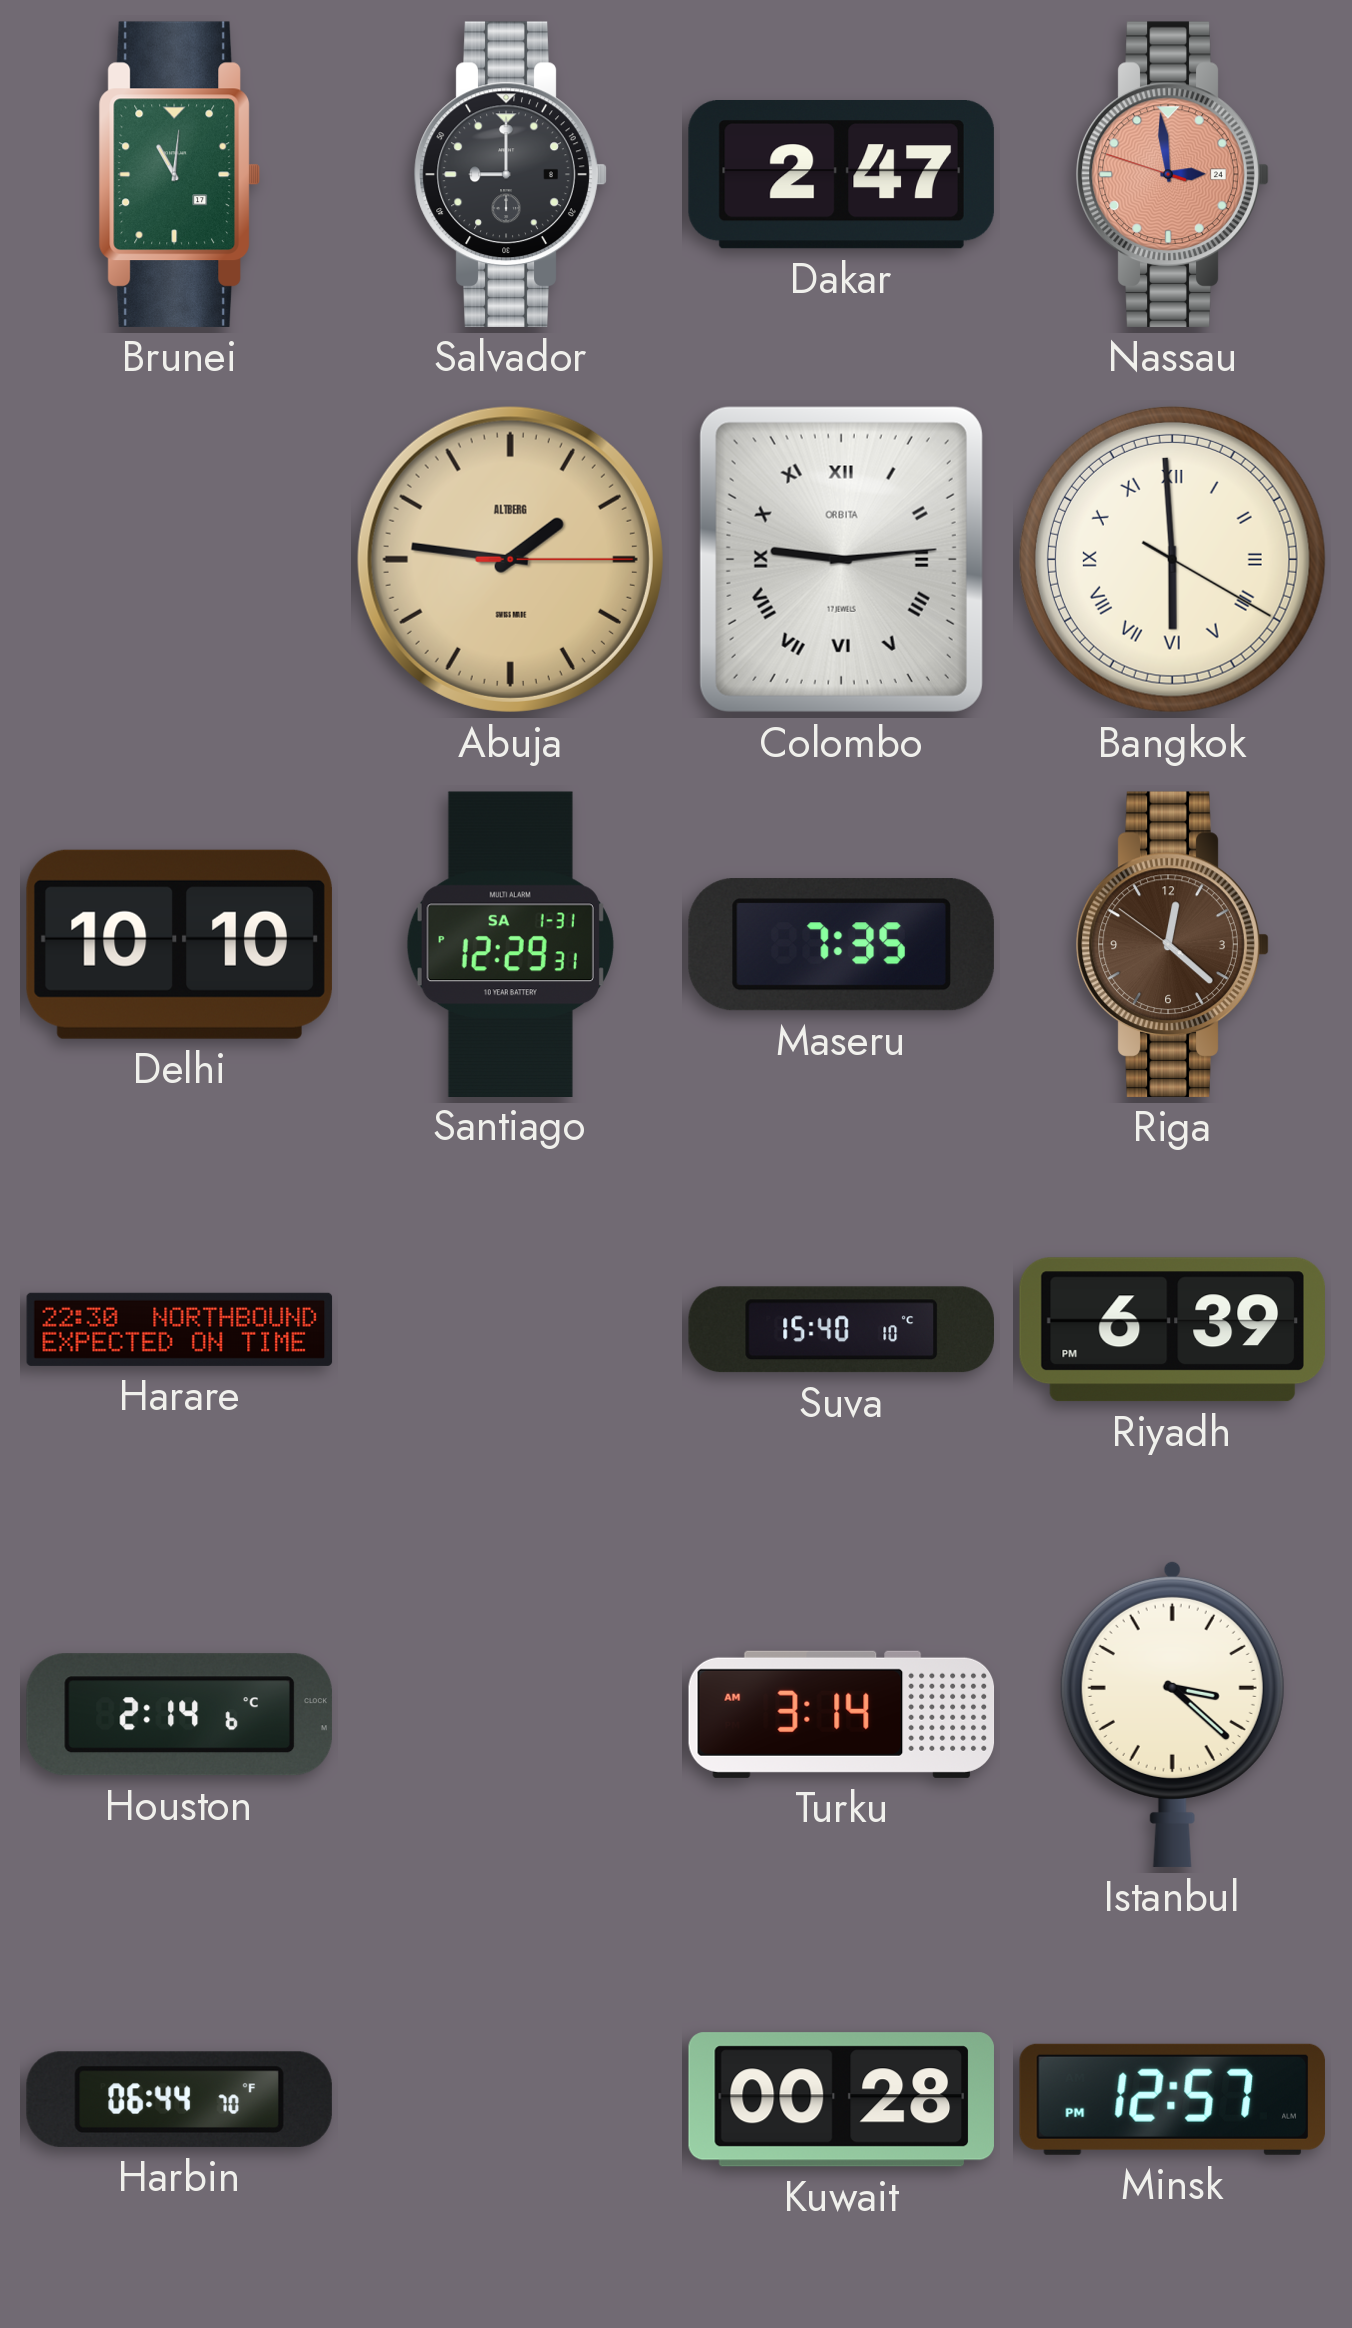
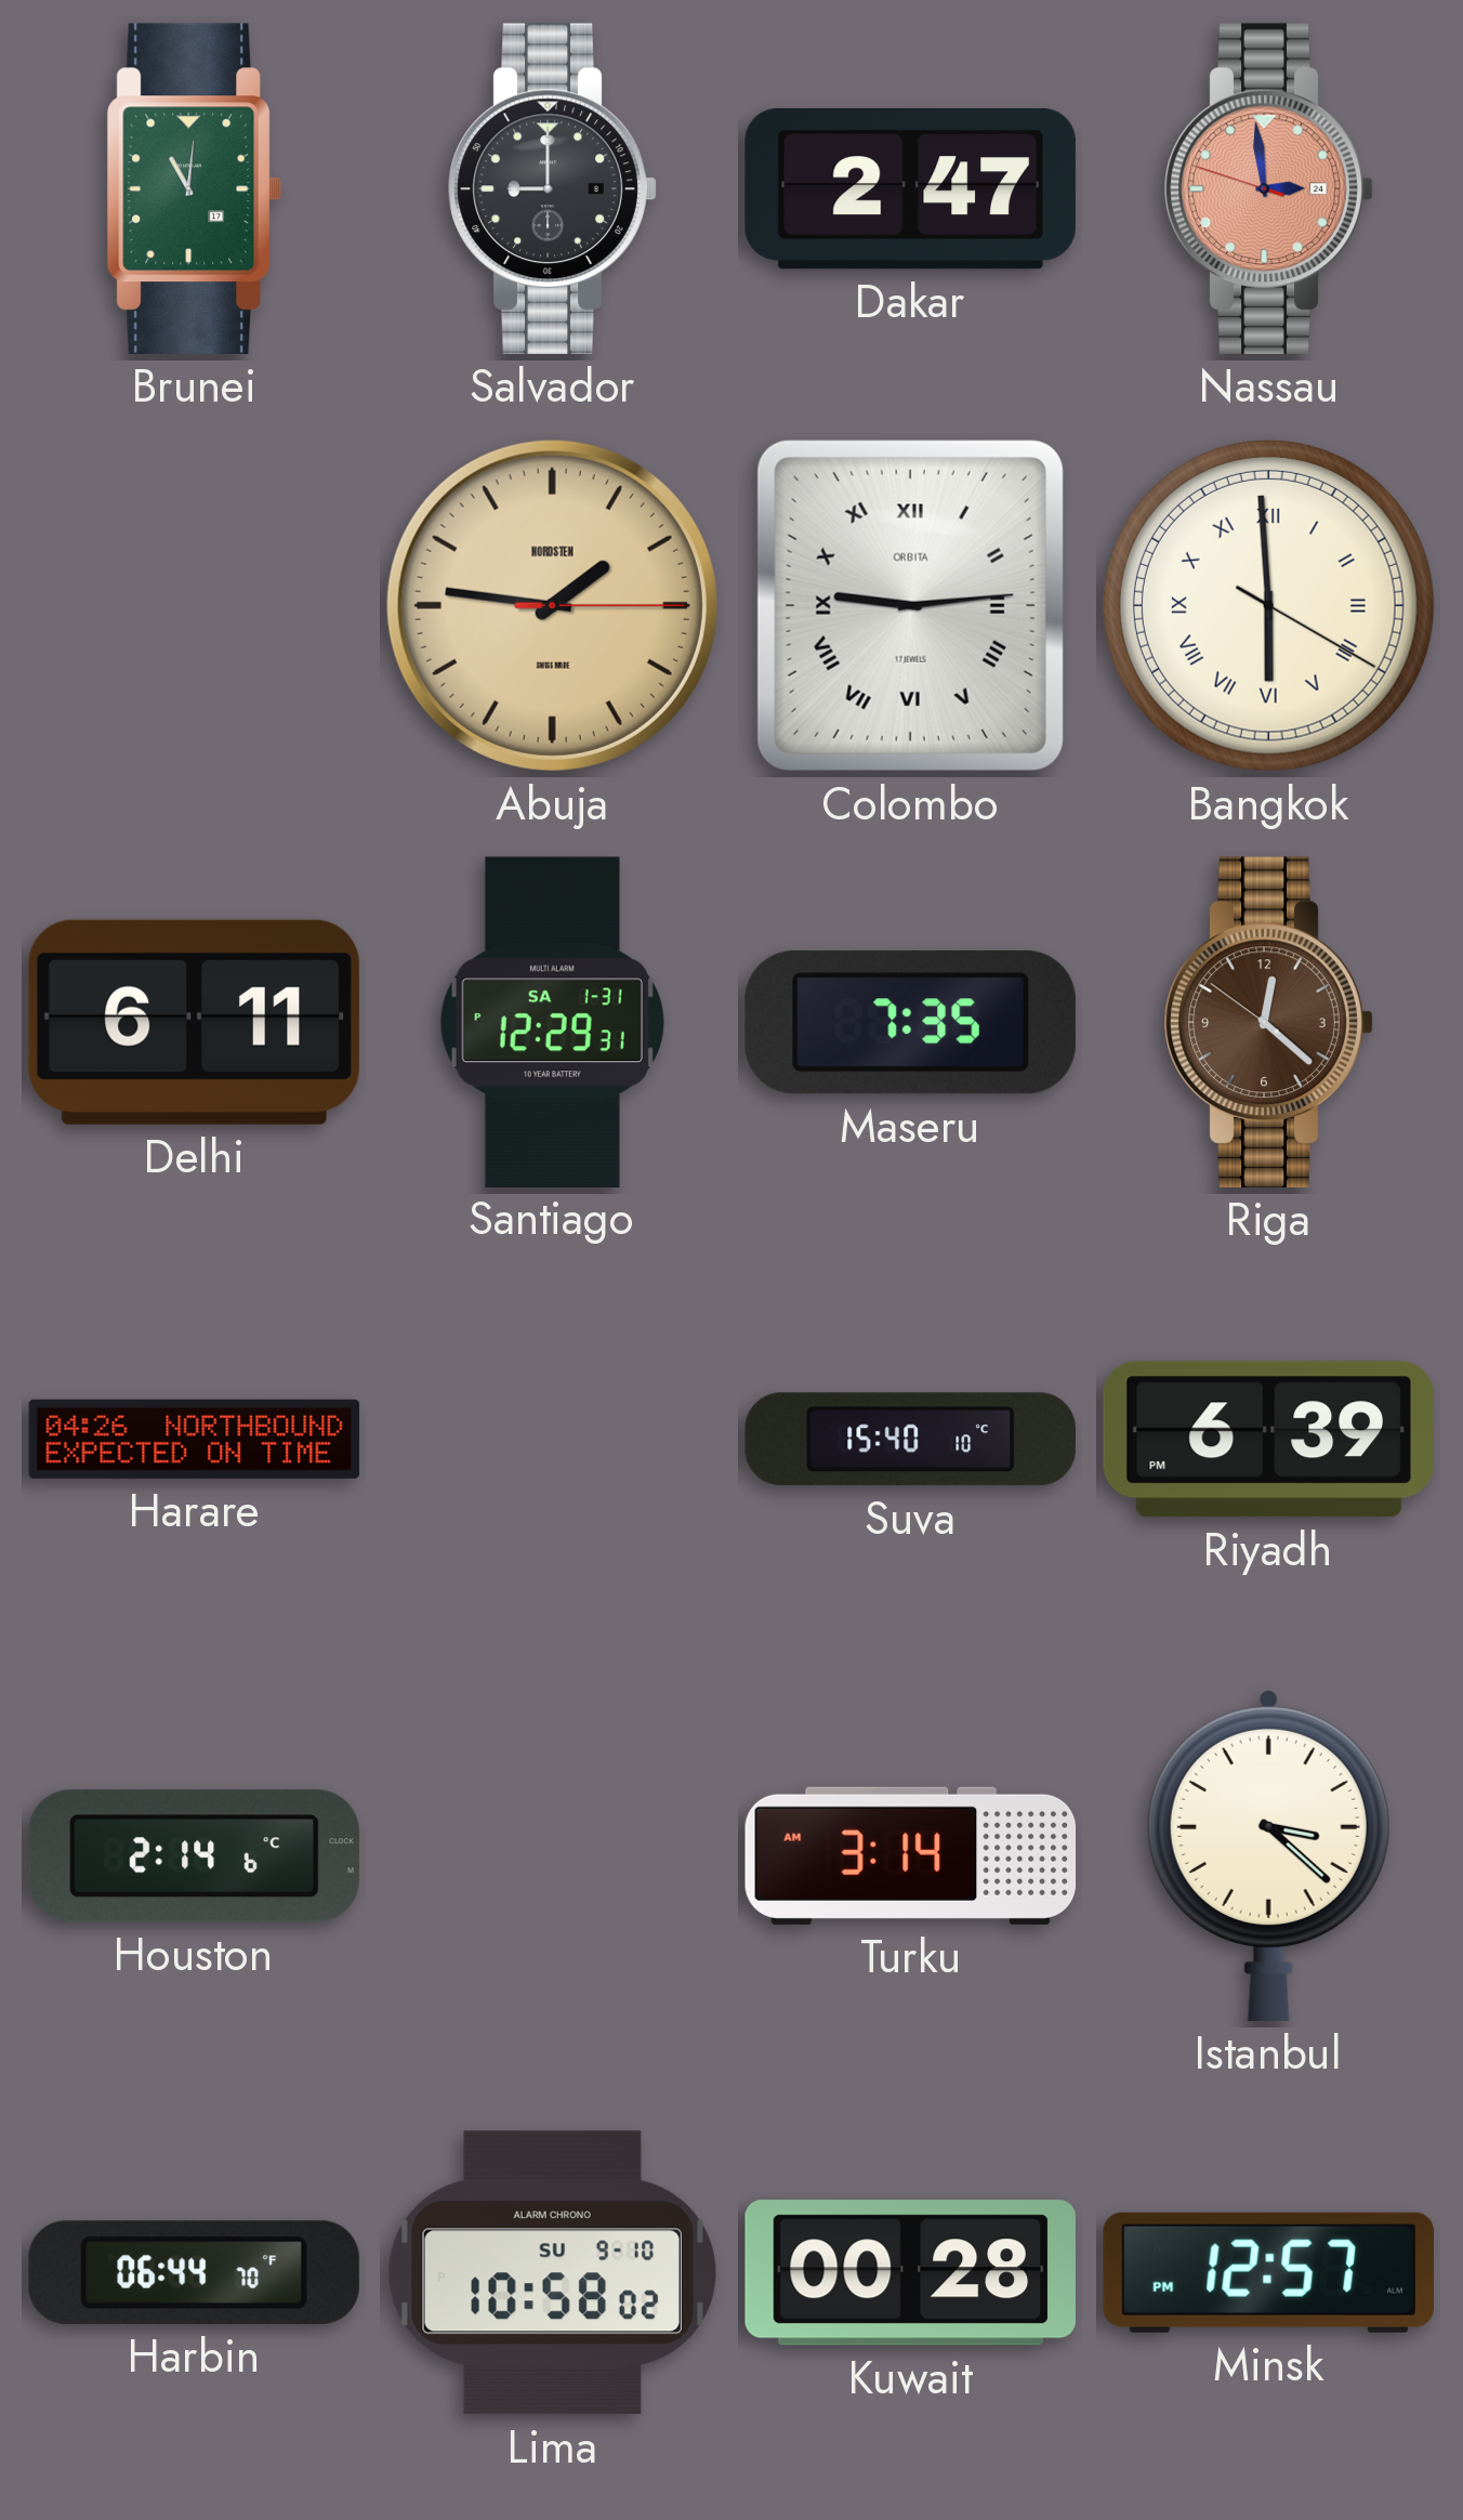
Abuja brand: ALTBERG -> NORDSTEN (552, 605)
Delhi: 10:10 -> 6:11 (194, 1022)
Harare: 22:30 -> 04:26 (195, 1439)
Lima: none -> 10:58 (552, 2273)
